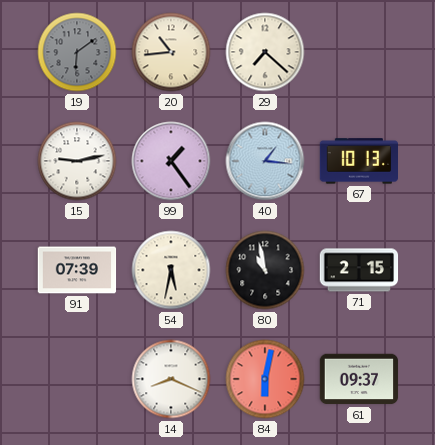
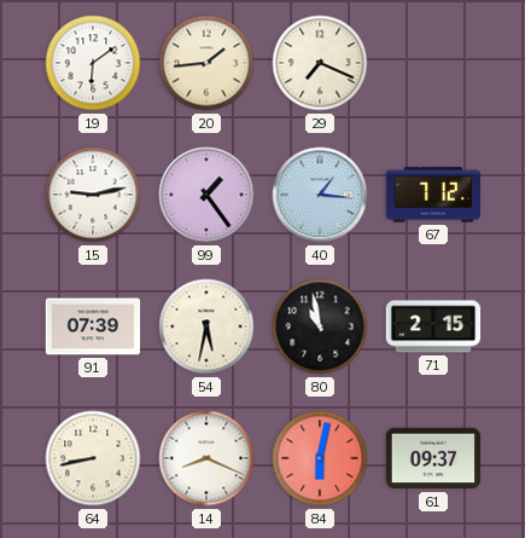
19 dial: grey -> white (93, 63)
20: 10:44 -> 1:44 (206, 63)
29: 7:22 -> 7:19 (320, 63)
67: 10:13 -> 7:12 (433, 195)
64: none -> 8:43 (93, 458)
